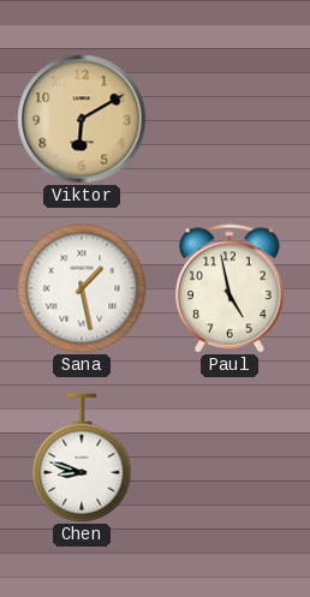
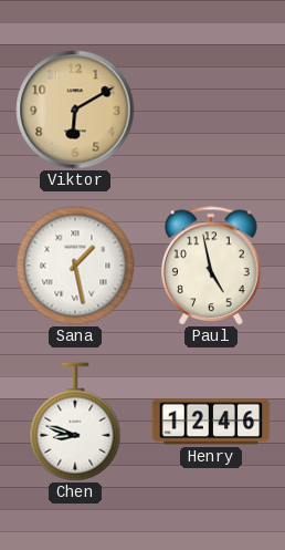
Henry: none -> 12:46 (211, 422)
